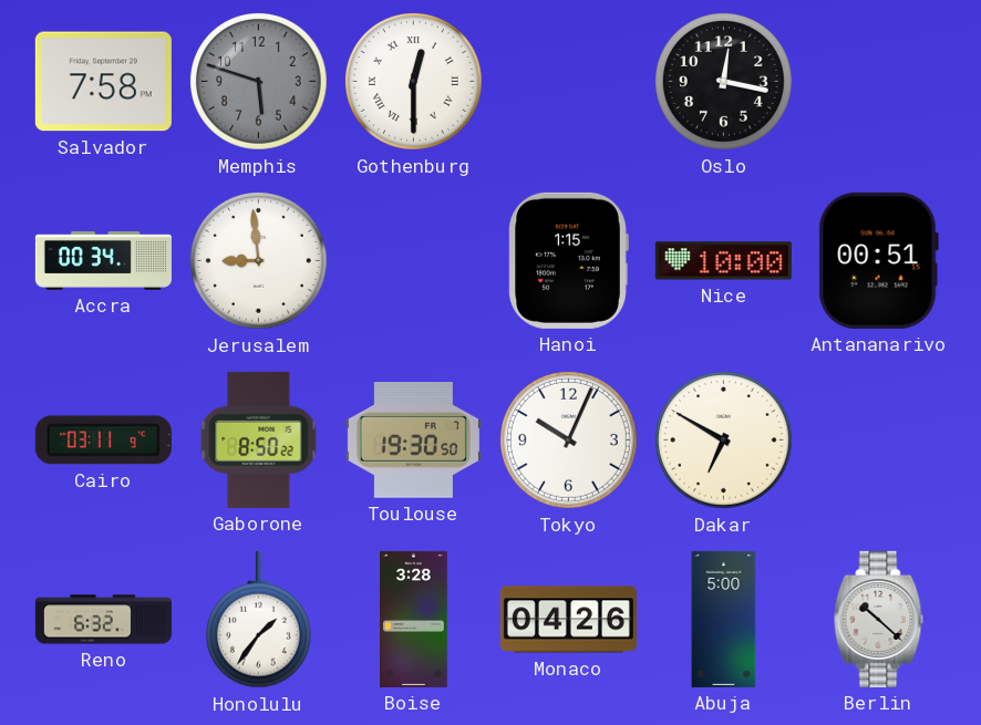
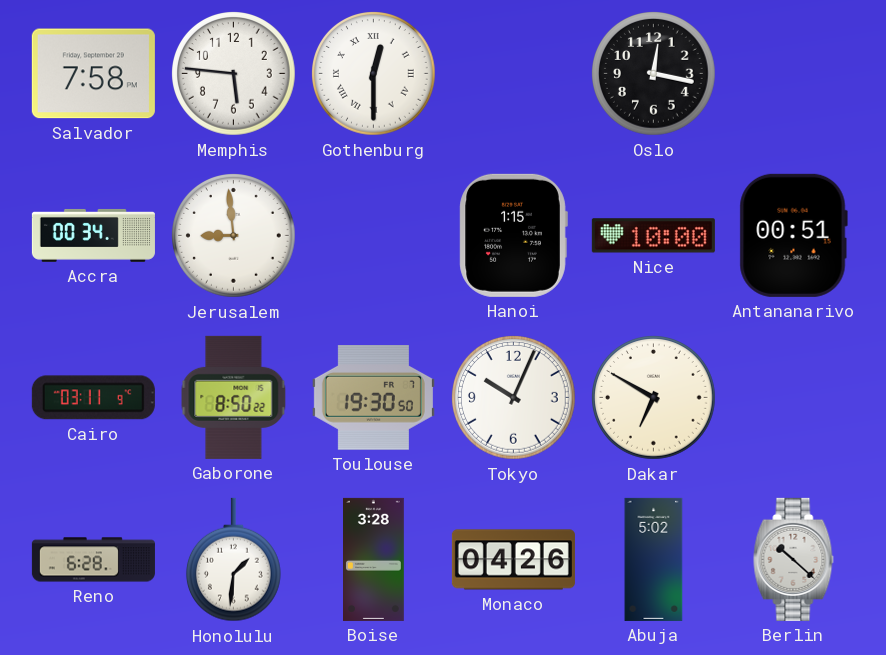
Memphis: 5:48 -> 5:46 (234, 74)
Memphis dial: grey -> white (234, 74)
Reno: 6:32 -> 6:28 (93, 560)
Honolulu: 1:36 -> 1:31 (233, 560)
Abuja: 5:00 -> 5:02 (654, 559)
